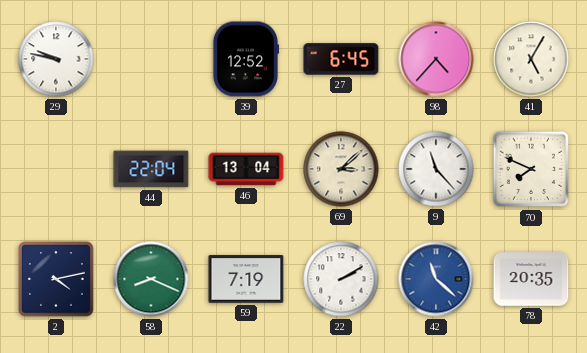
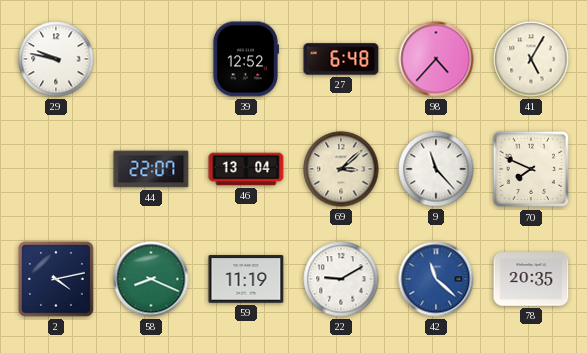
27: 6:45 -> 6:48 (341, 59)
44: 22:04 -> 22:07 (151, 169)
59: 7:19 -> 11:19 (246, 279)
22: 2:10 -> 9:10 (341, 279)
